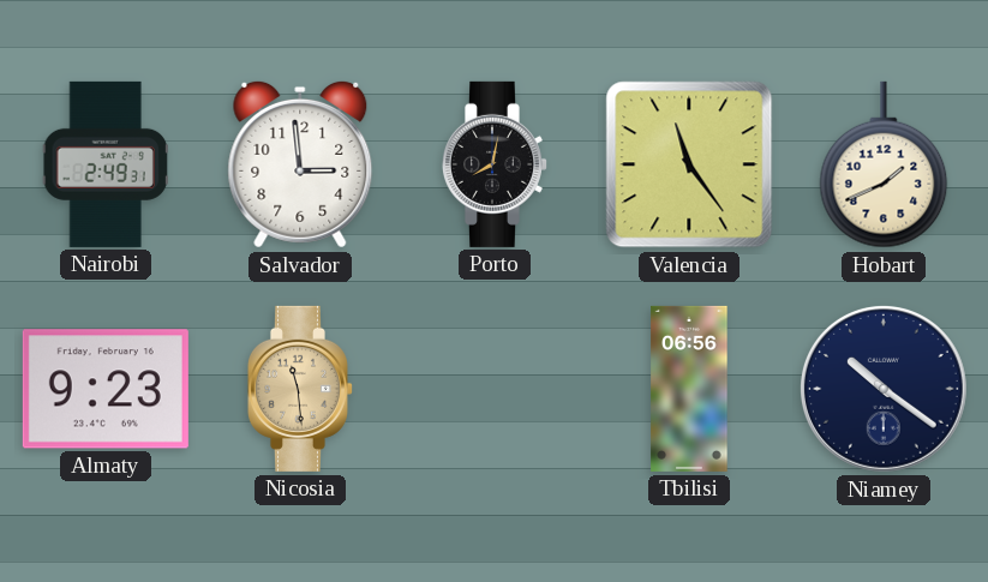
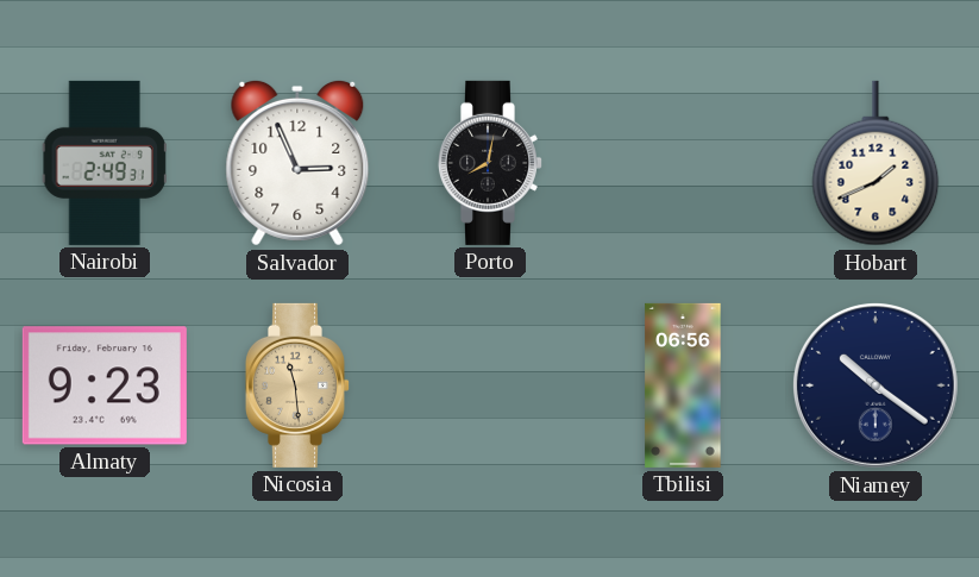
Salvador: 2:59 -> 2:56 (297, 163)
Valencia: 11:24 -> none (689, 164)
